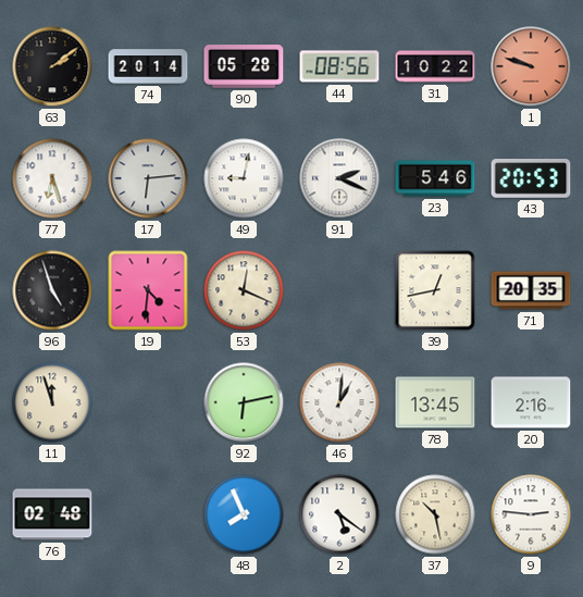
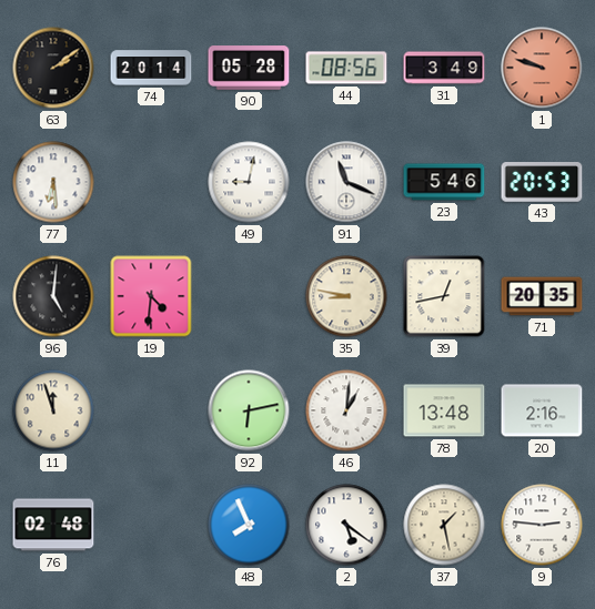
31: 10:22 -> 3:49 (444, 68)
77: 6:27 -> 6:29 (53, 182)
17: 6:14 -> none (148, 178)
91: 2:19 -> 11:19 (346, 182)
96: 4:57 -> 5:01 (53, 296)
53: 12:19 -> none (244, 290)
35: none -> 8:47 (346, 296)
78: 13:45 -> 13:48 (444, 410)
37: 10:28 -> 1:28 (444, 525)
